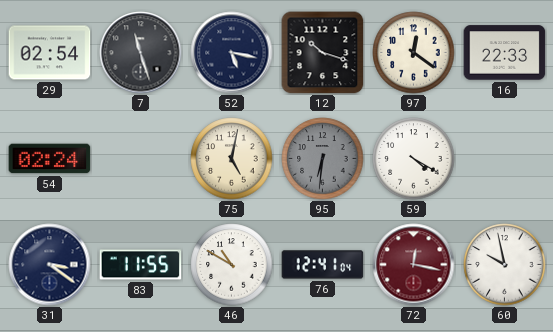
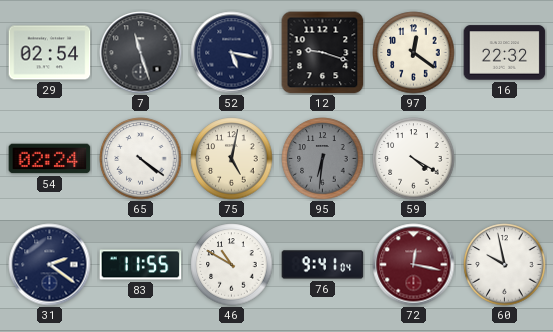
12: 10:18 -> 9:18 (323, 53)
16: 22:33 -> 22:32 (505, 53)
65: none -> 4:21 (141, 159)
31: 3:21 -> 2:21 (50, 265)
76: 12:41 -> 9:41 (323, 265)
